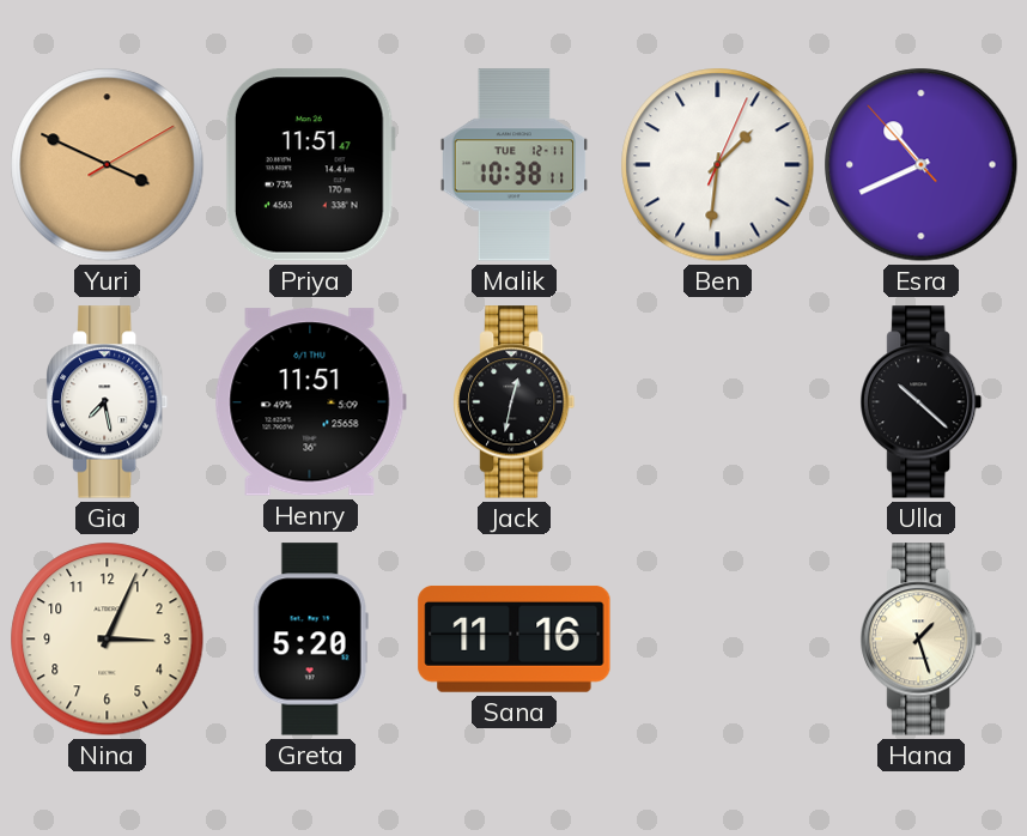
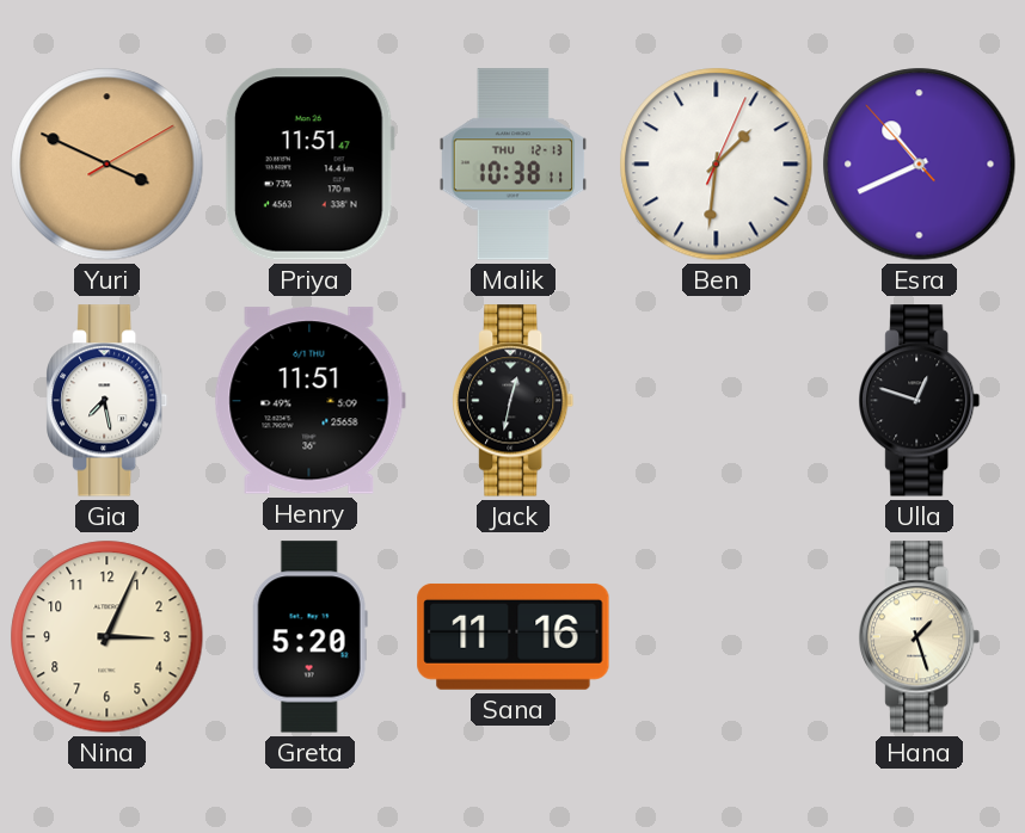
Malik date: TUE 12-11 -> THU 12-13 (514, 165)
Ulla: 10:22 -> 12:48 (920, 401)
